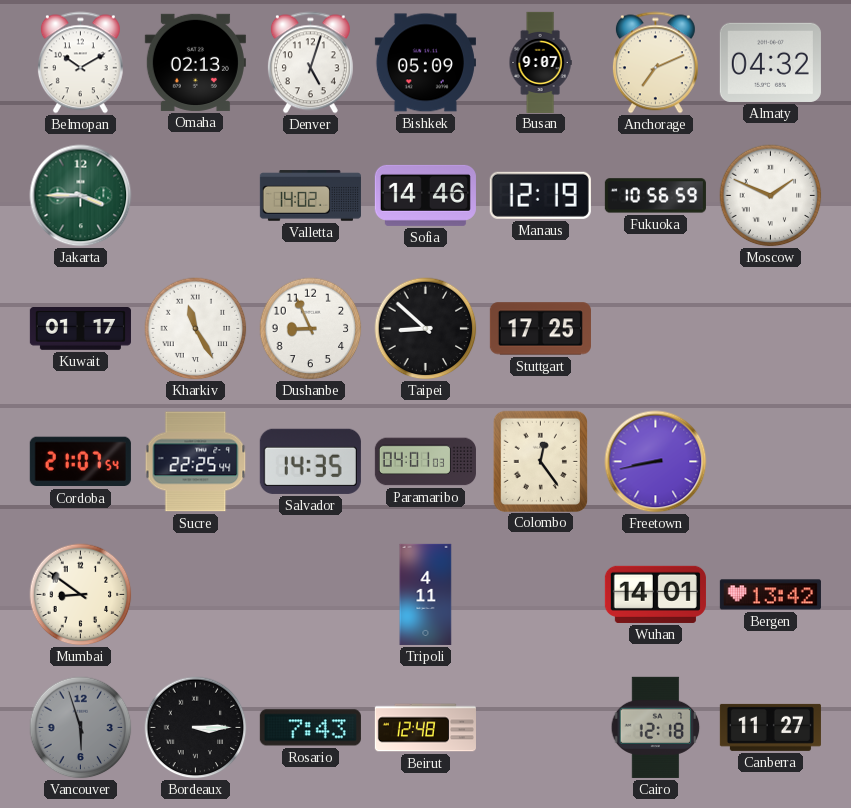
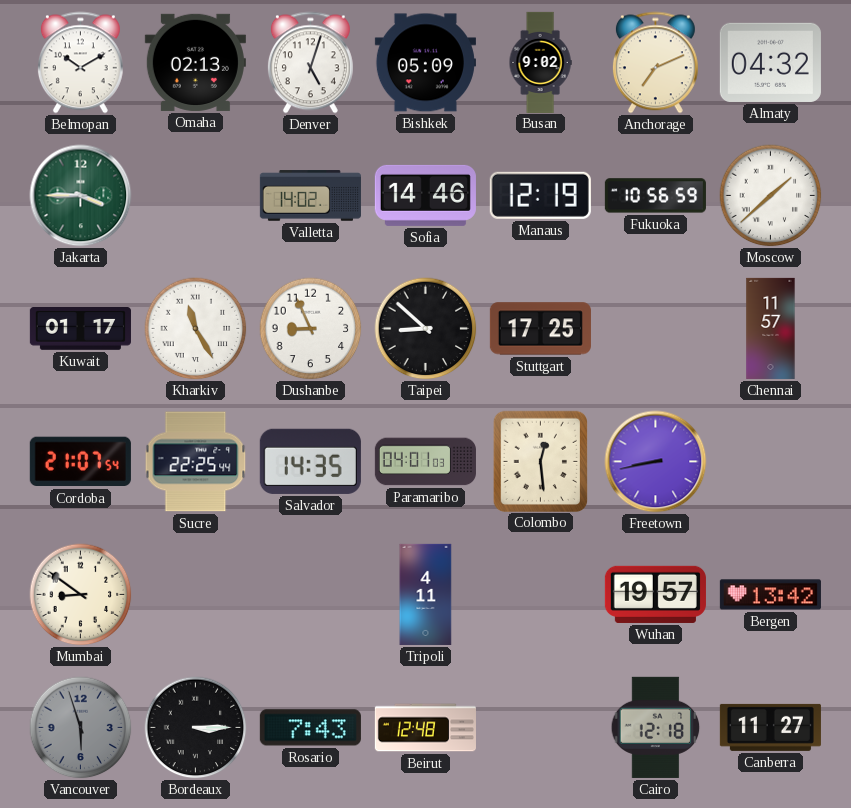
Busan: 9:07 -> 9:02 (540, 62)
Moscow: 1:49 -> 1:38 (771, 196)
Chennai: none -> 11:57 (771, 328)
Colombo: 12:24 -> 12:29 (540, 461)
Wuhan: 14:01 -> 19:57 (655, 594)
